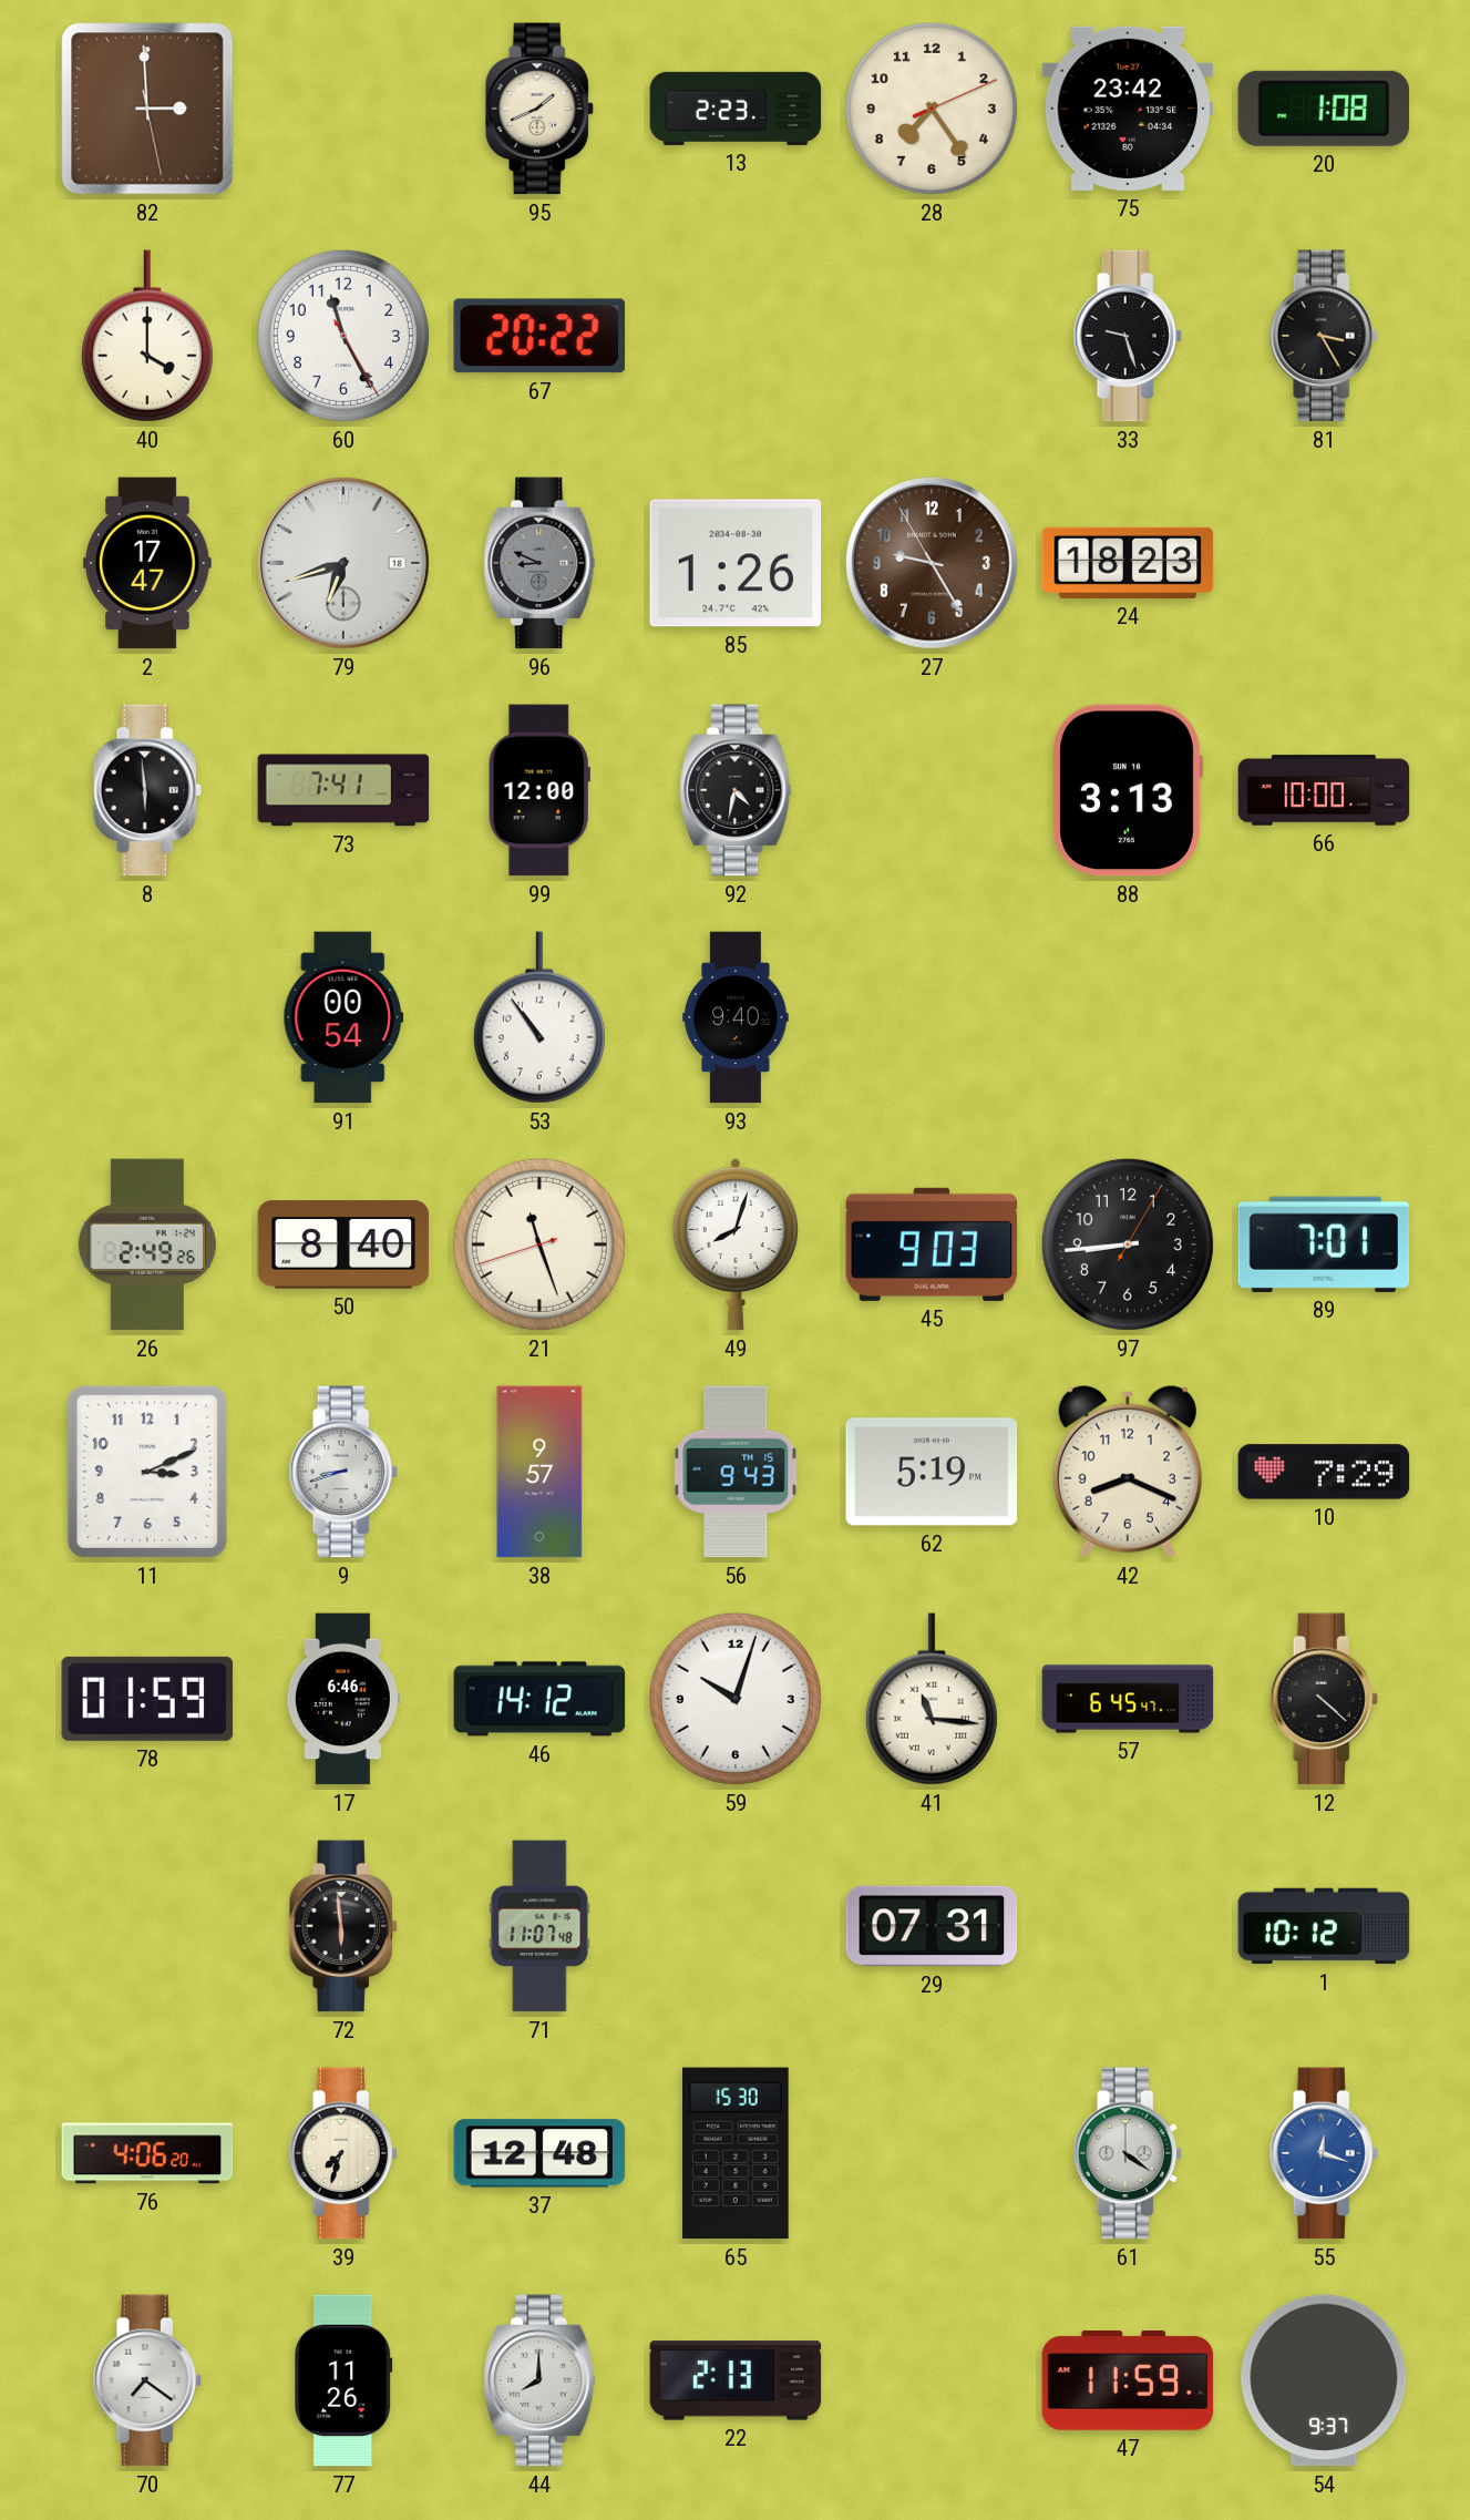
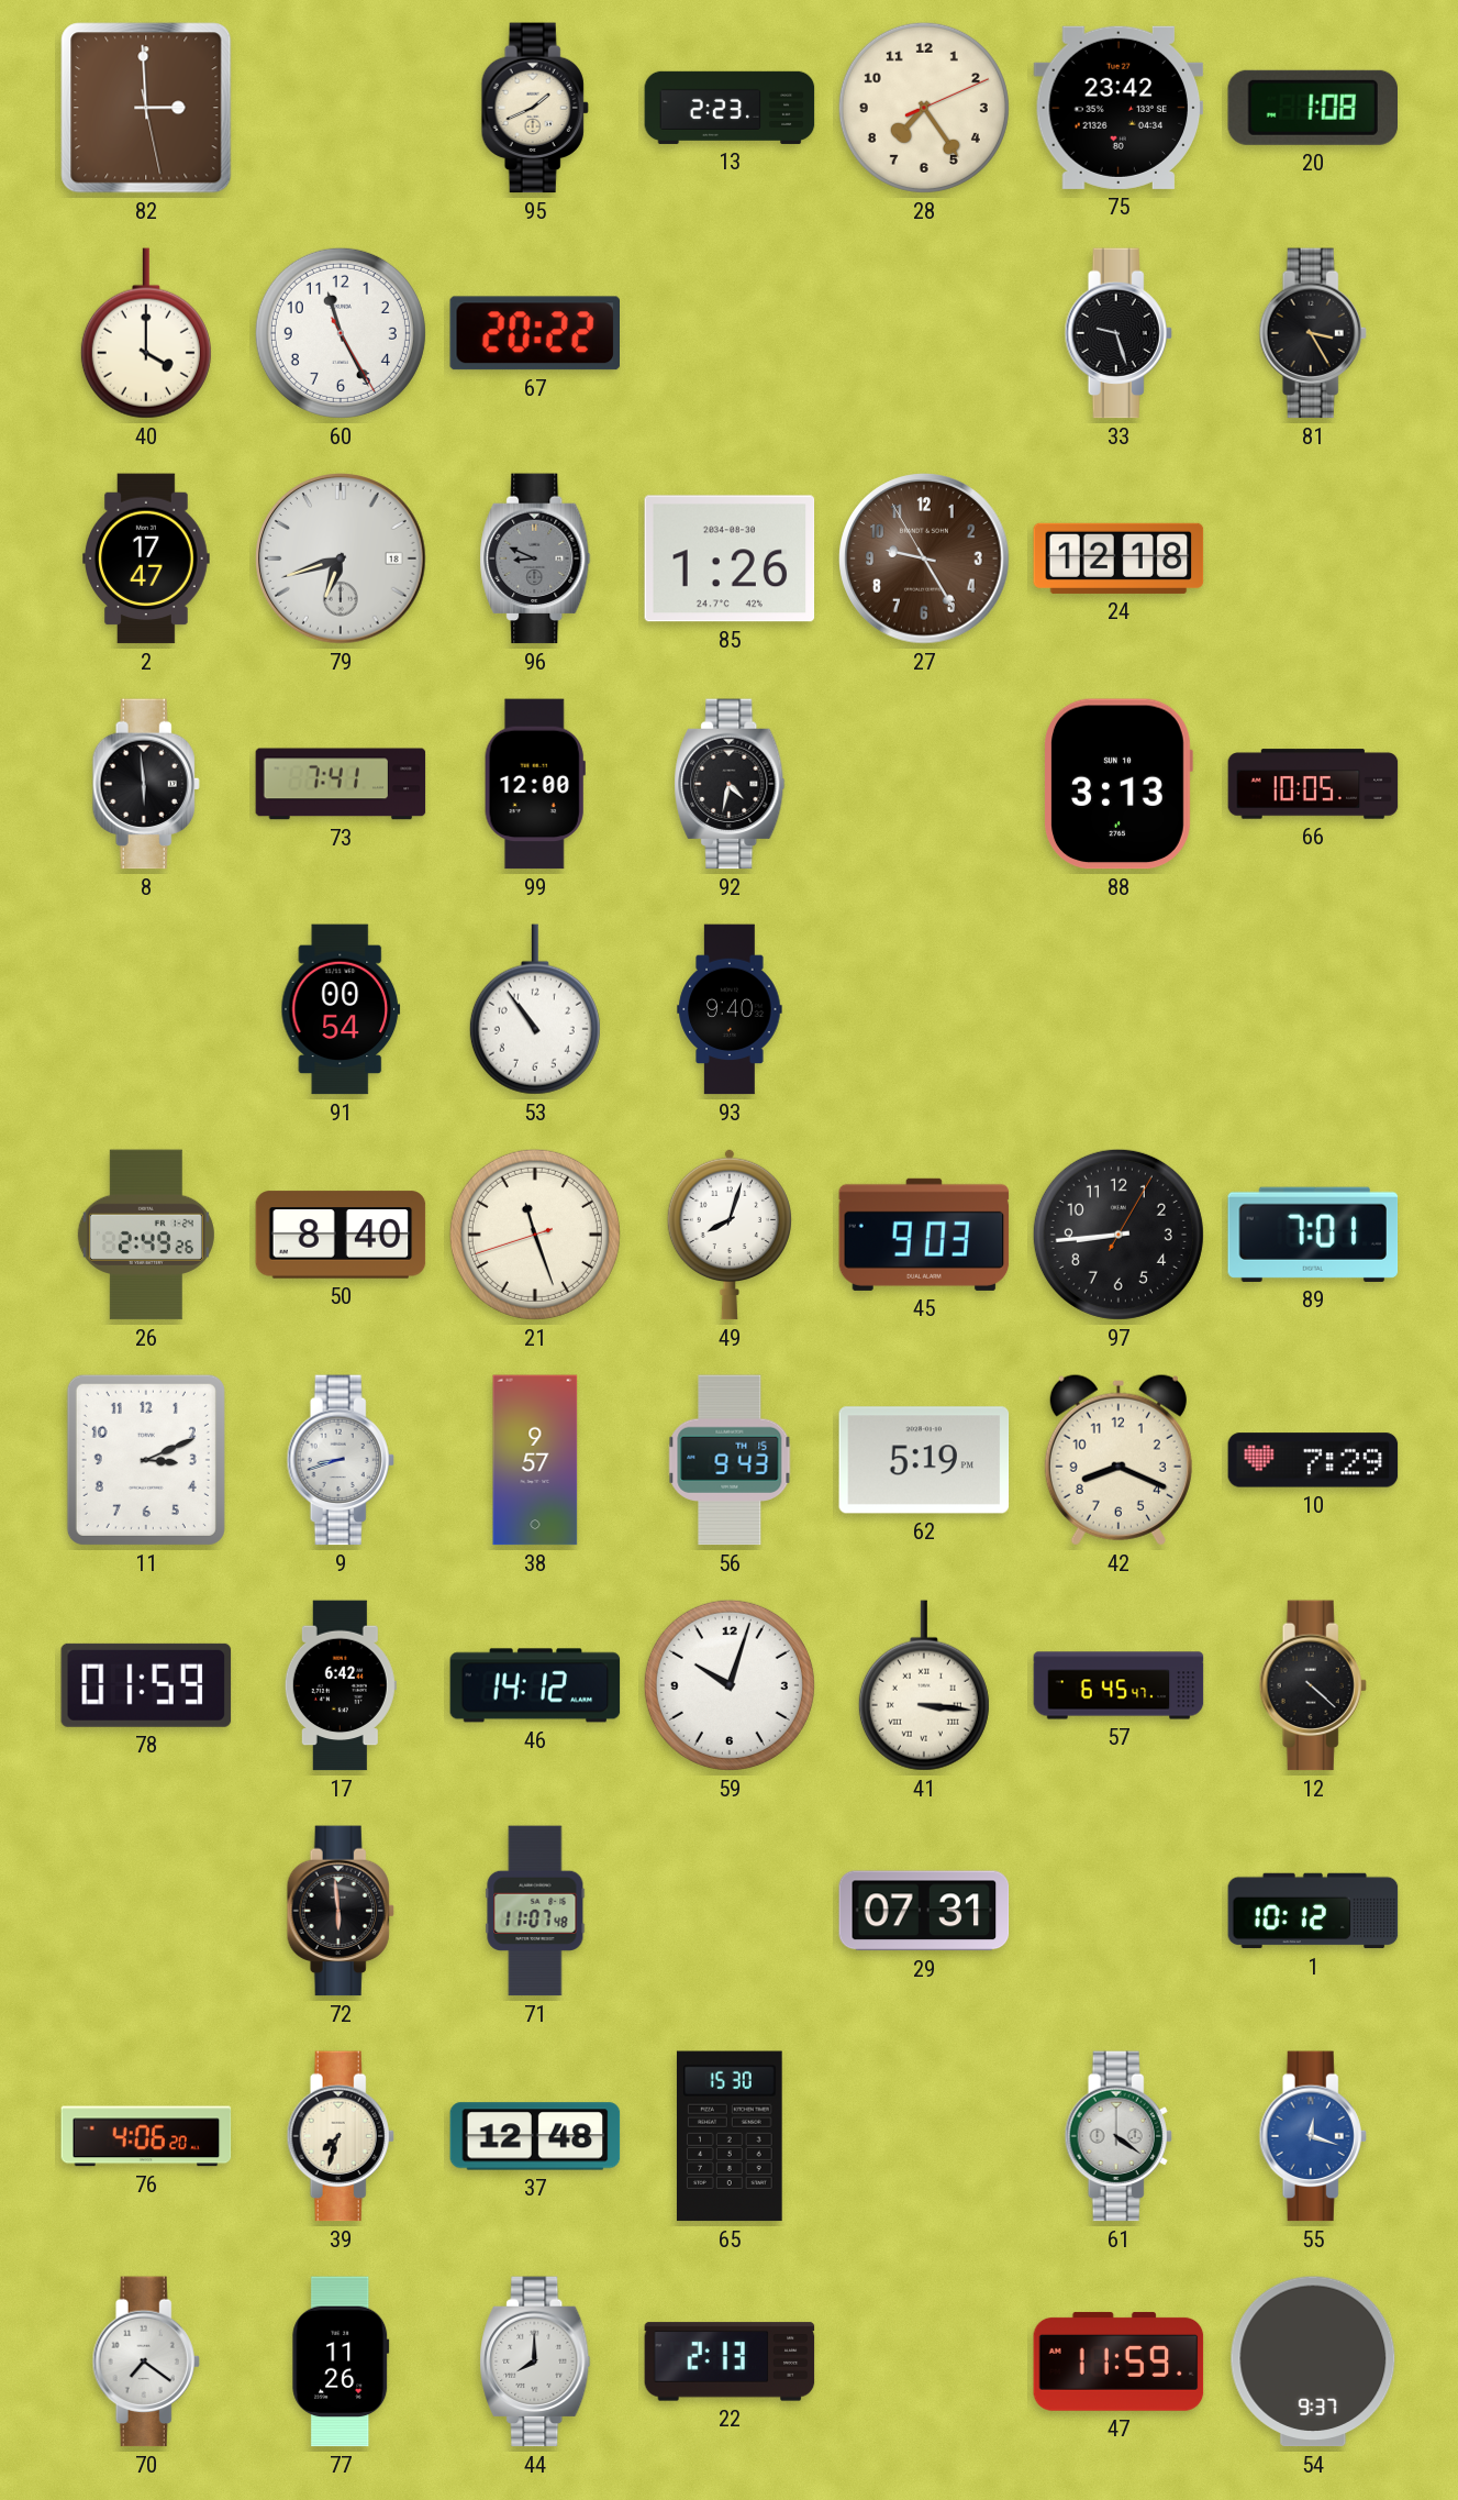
24: 18:23 -> 12:18 (1118, 558)
66: 10:00 -> 10:05 (1313, 784)
17: 6:46 -> 6:42 (341, 1685)
41: 11:16 -> 3:16 (924, 1685)
